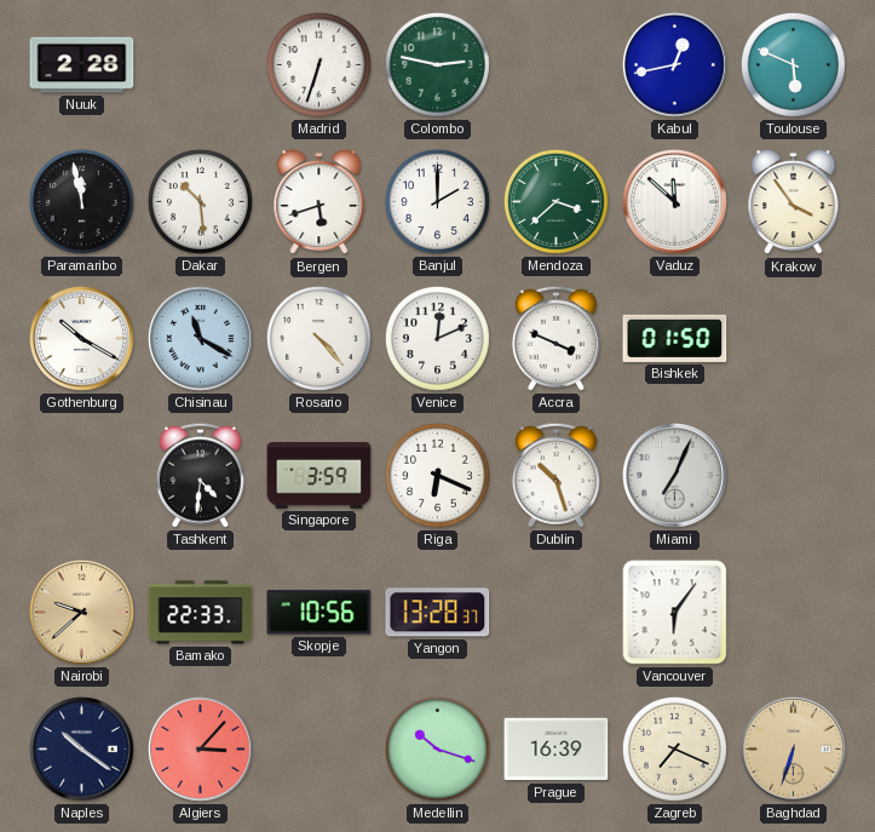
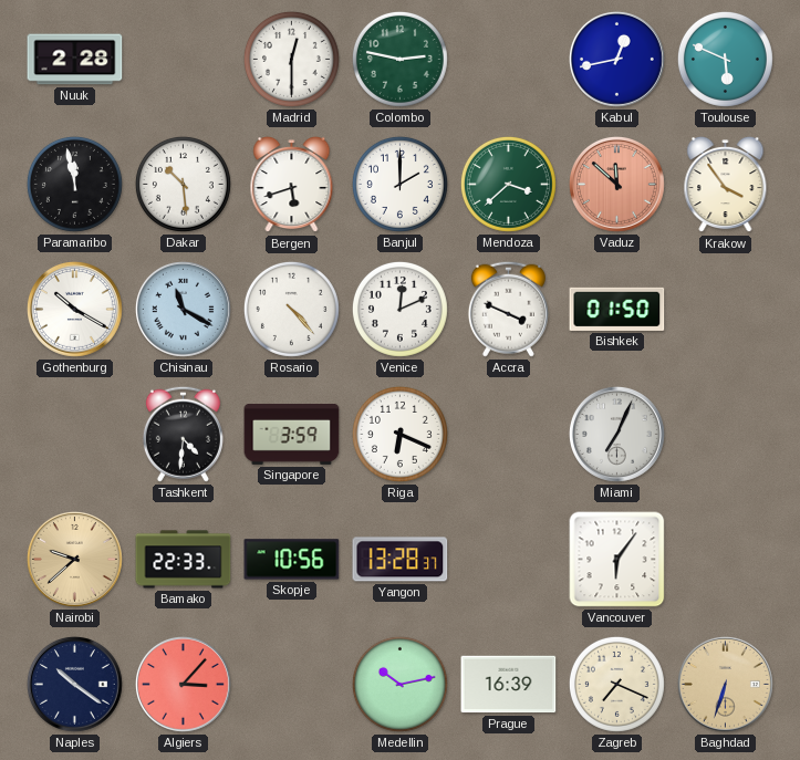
Madrid: 6:33 -> 12:30 (291, 59)
Vaduz dial: white -> salmon (616, 184)
Dublin: 10:27 -> none (555, 475)
Medellin: 10:18 -> 10:13 (399, 684)
